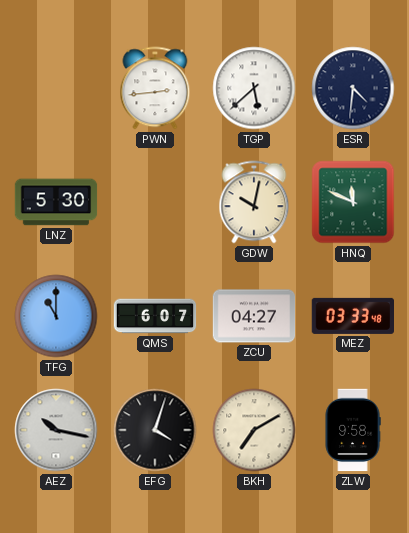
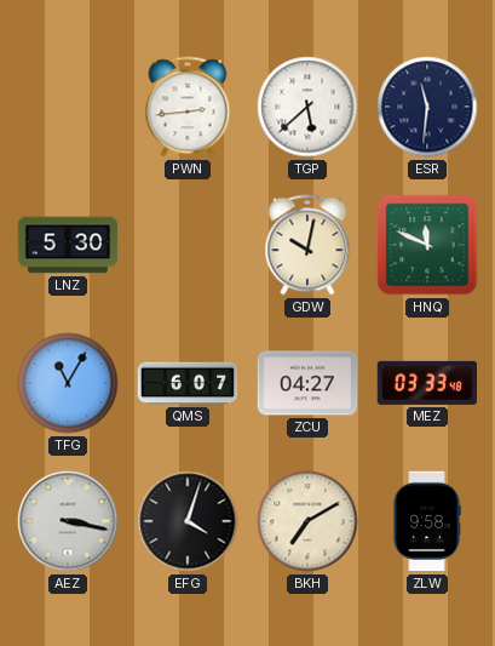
ESR: 4:31 -> 11:31 (427, 107)
TFG: 11:00 -> 11:05 (68, 383)
AEZ: 10:17 -> 3:17 (68, 521)
